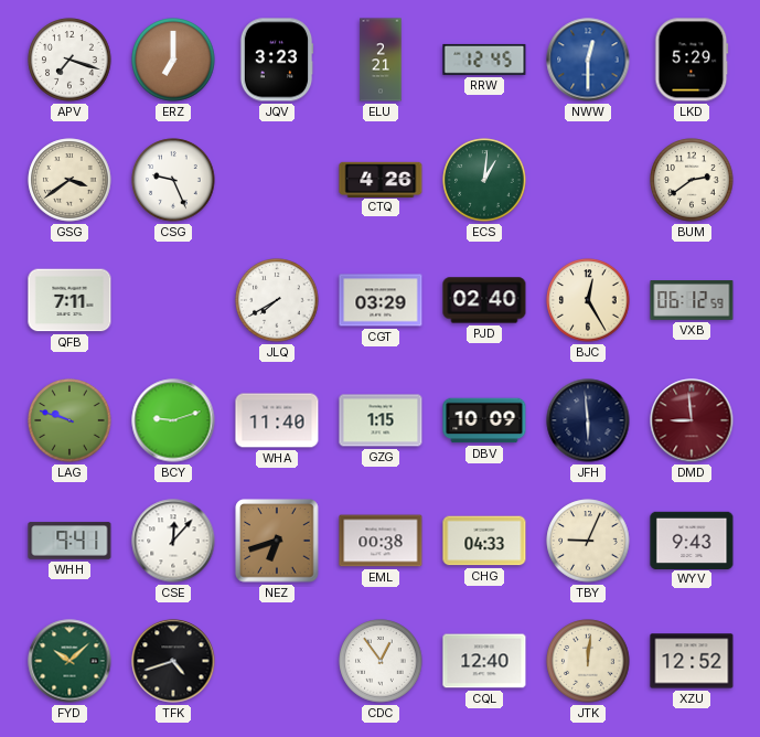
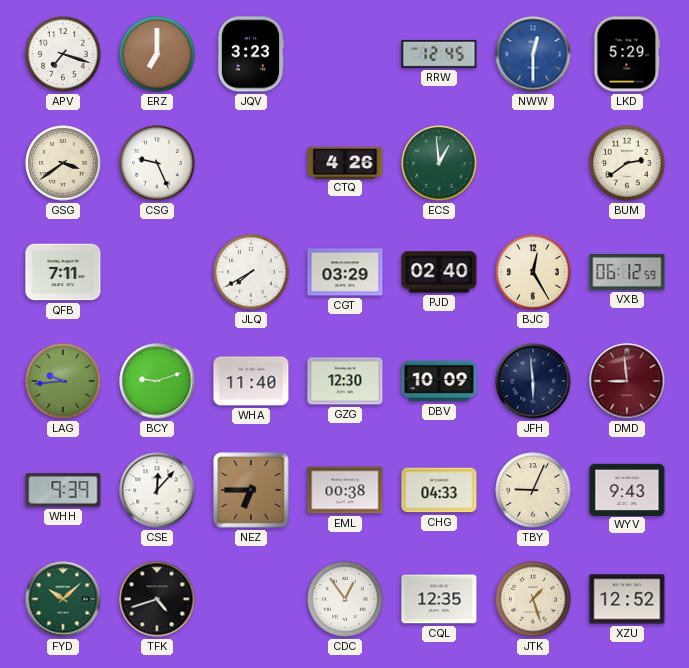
ELU: 2:21 -> none (381, 60)
ECS: 1:01 -> 12:59 (439, 163)
LAG: 9:48 -> 9:44 (63, 381)
GZG: 1:15 -> 12:30 (345, 381)
WHH: 9:41 -> 9:39 (63, 490)
NEZ: 6:42 -> 6:45 (251, 490)
CQL: 12:40 -> 12:35 (439, 599)
JTK: 12:01 -> 1:27 (533, 599)
